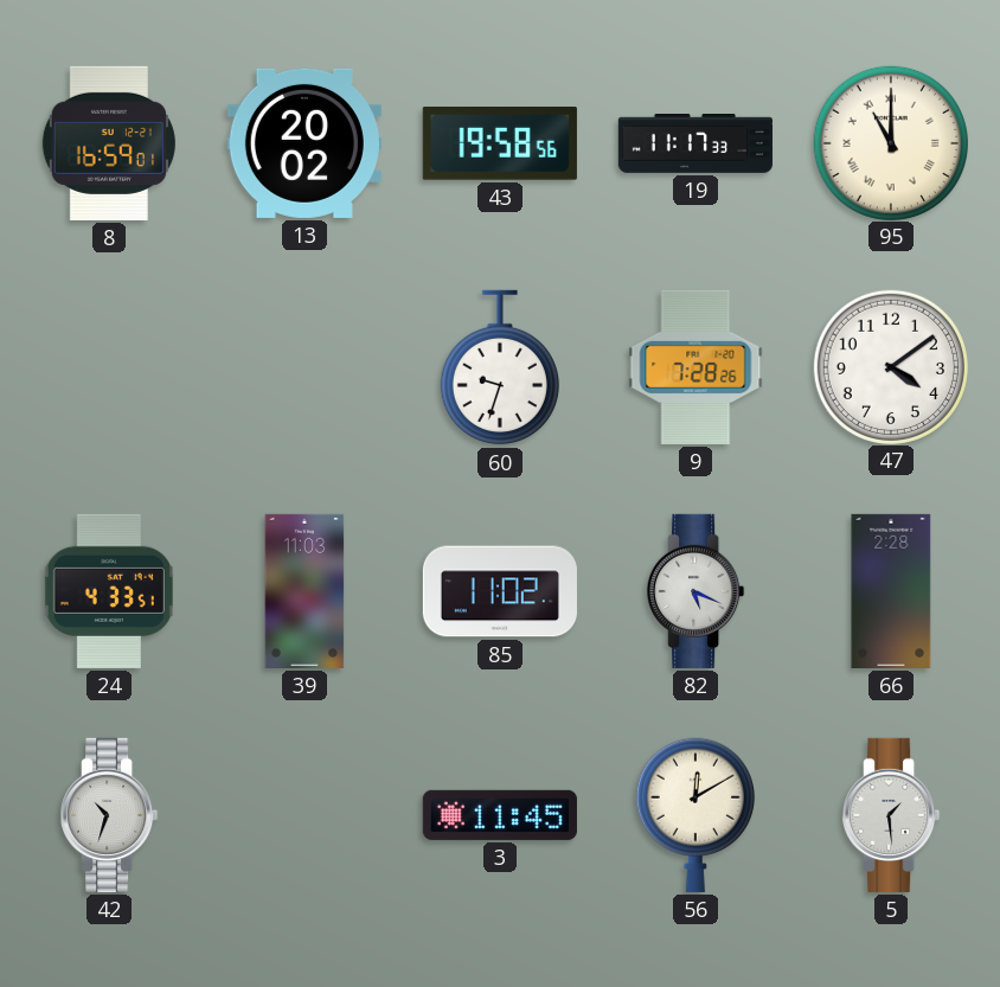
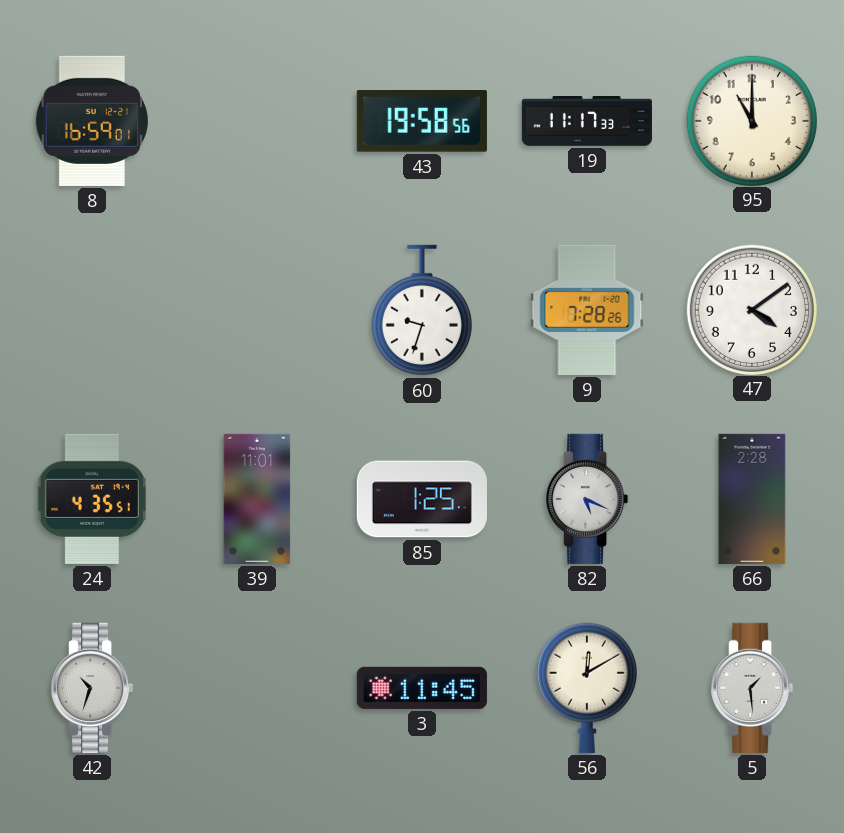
13: 20:02 -> none (305, 143)
95 numerals: Roman -> Arabic (751, 120)
24: 4:33 -> 4:35 (92, 499)
39: 11:03 -> 11:01 (257, 499)
85: 11:02 -> 1:25 (422, 499)
